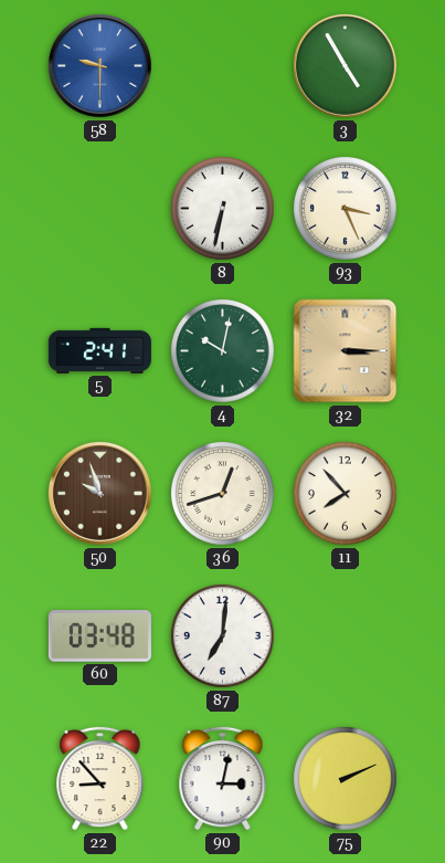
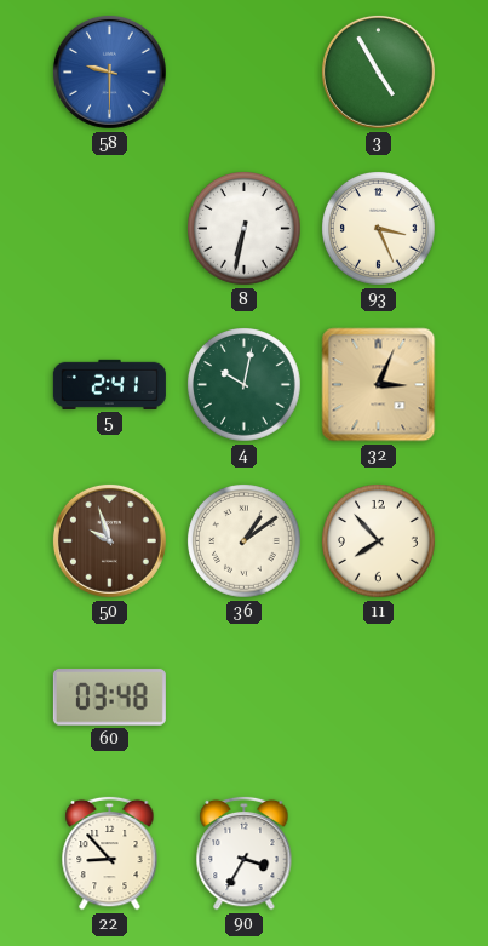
32: 3:15 -> 3:04 (379, 385)
36: 12:42 -> 1:09 (245, 541)
87: 7:01 -> none (223, 636)
90: 3:02 -> 3:35 (245, 853)
75: 2:11 -> none (346, 779)
